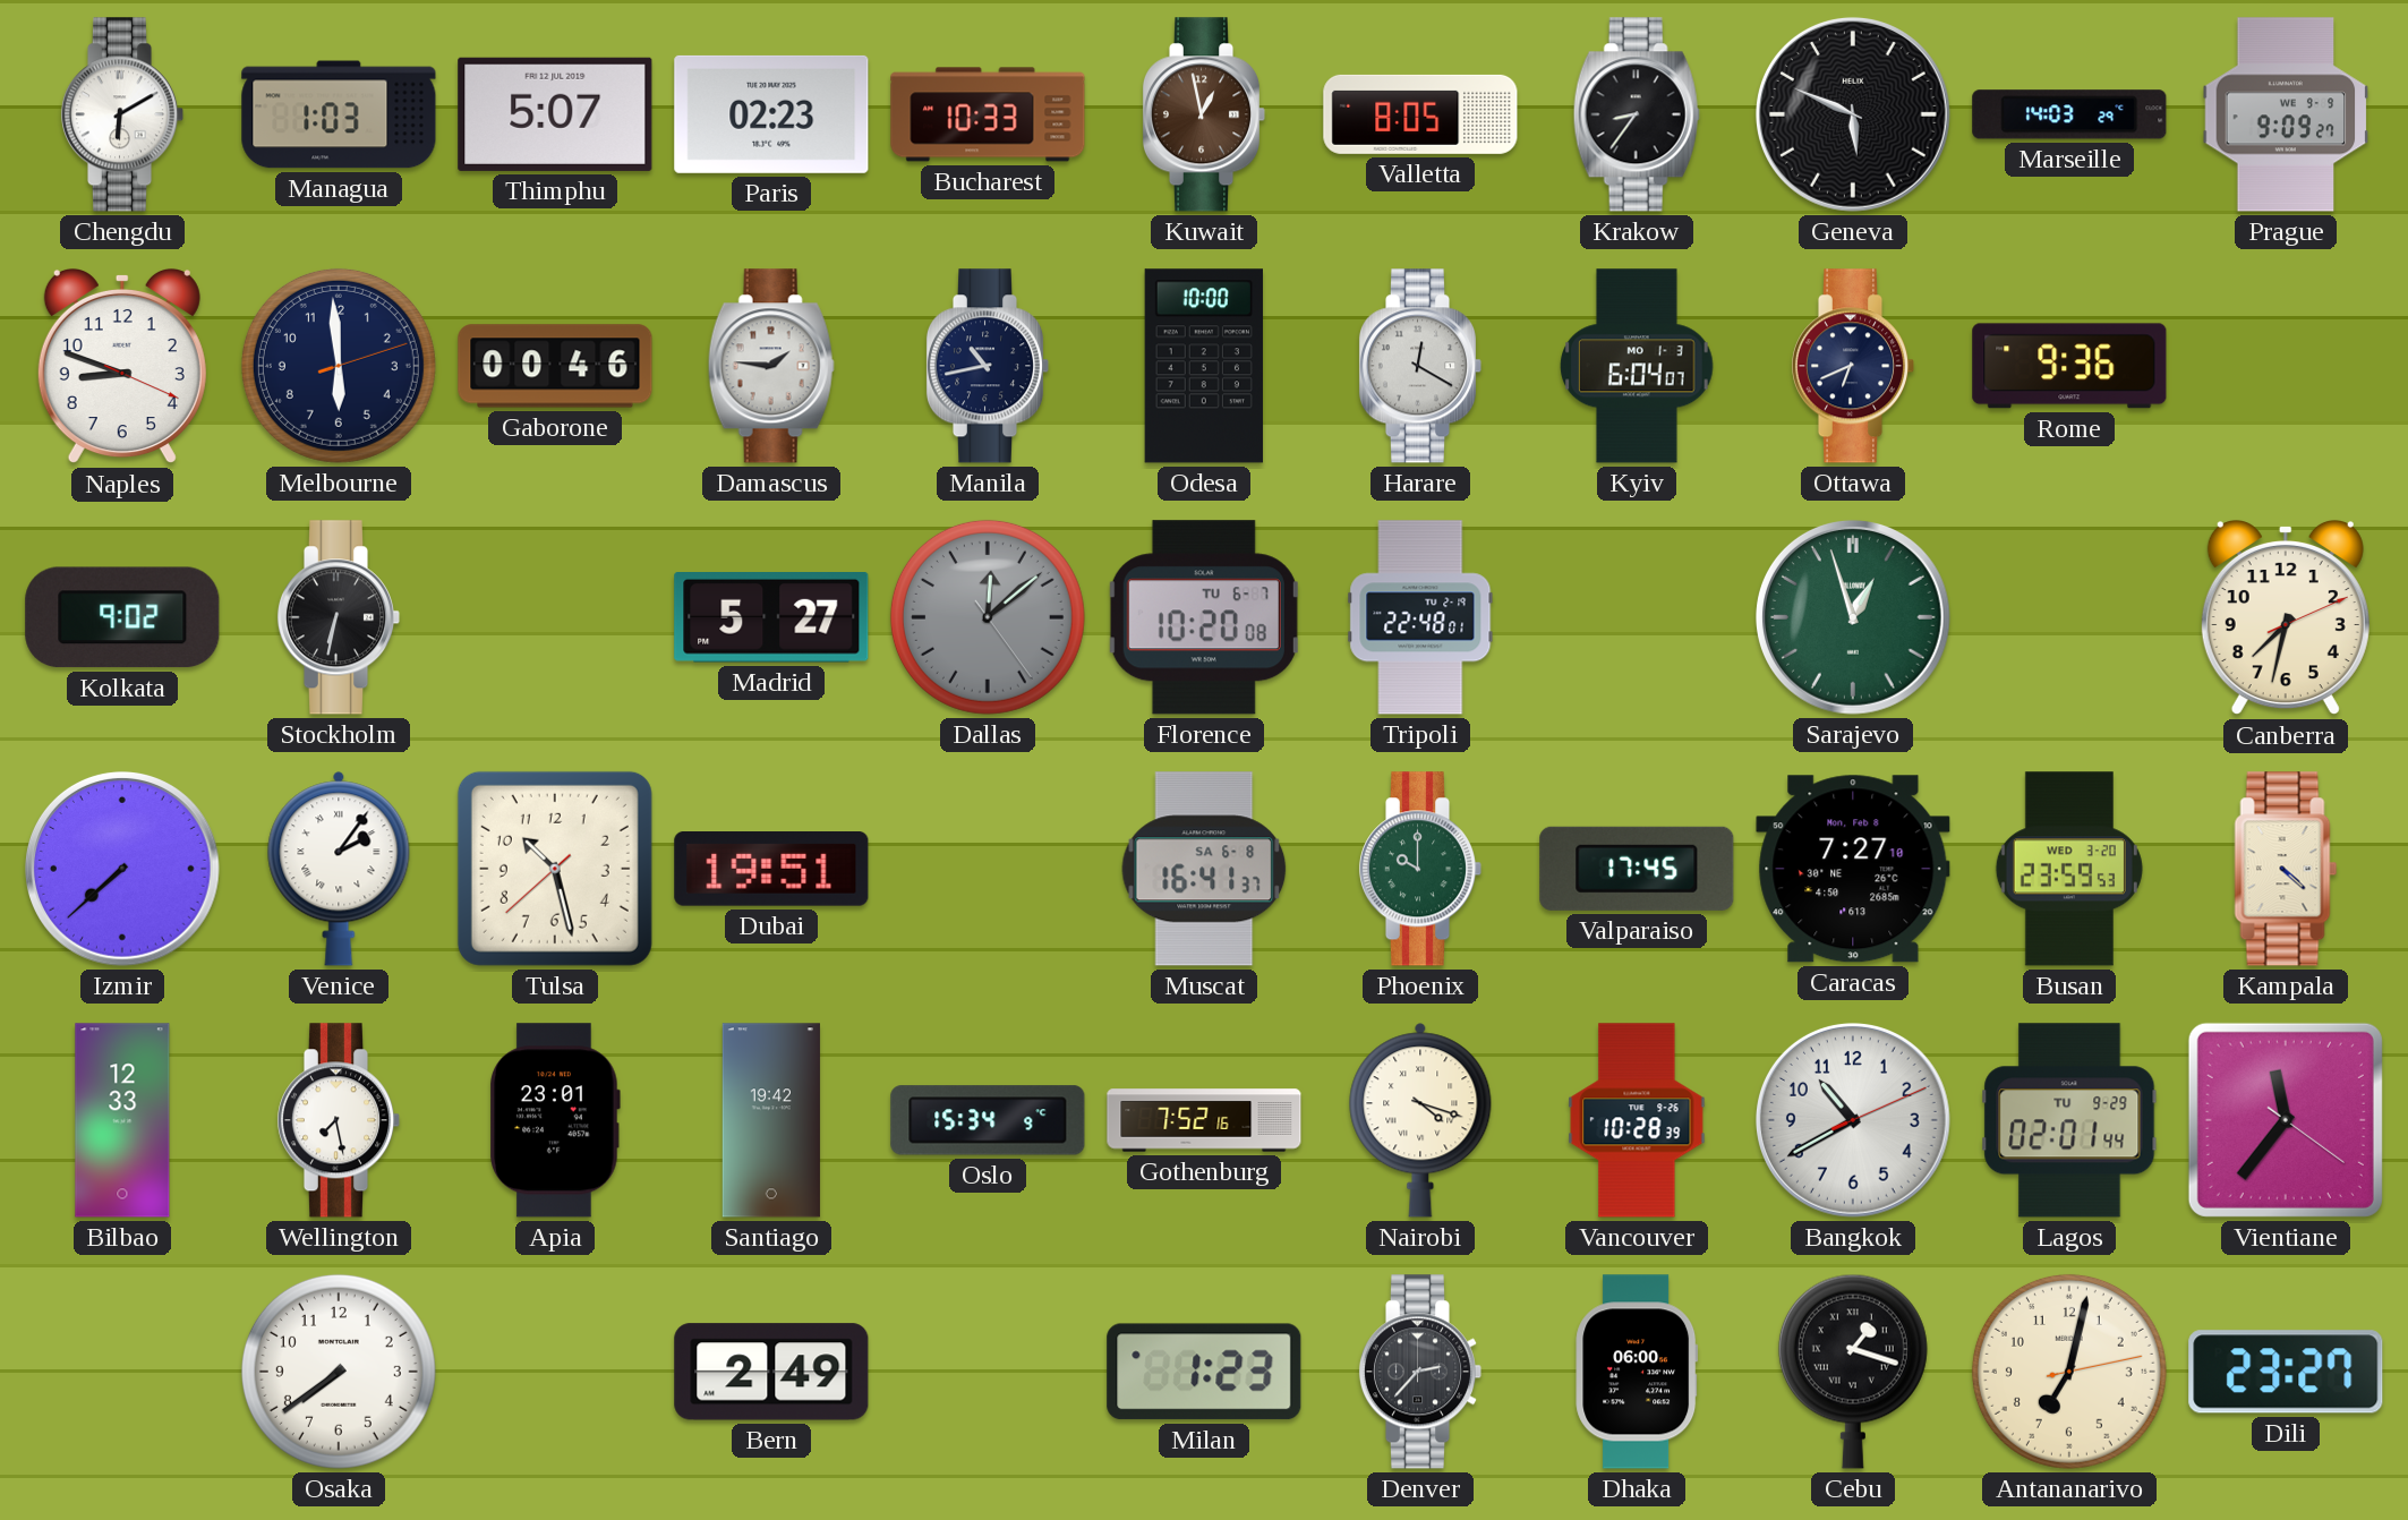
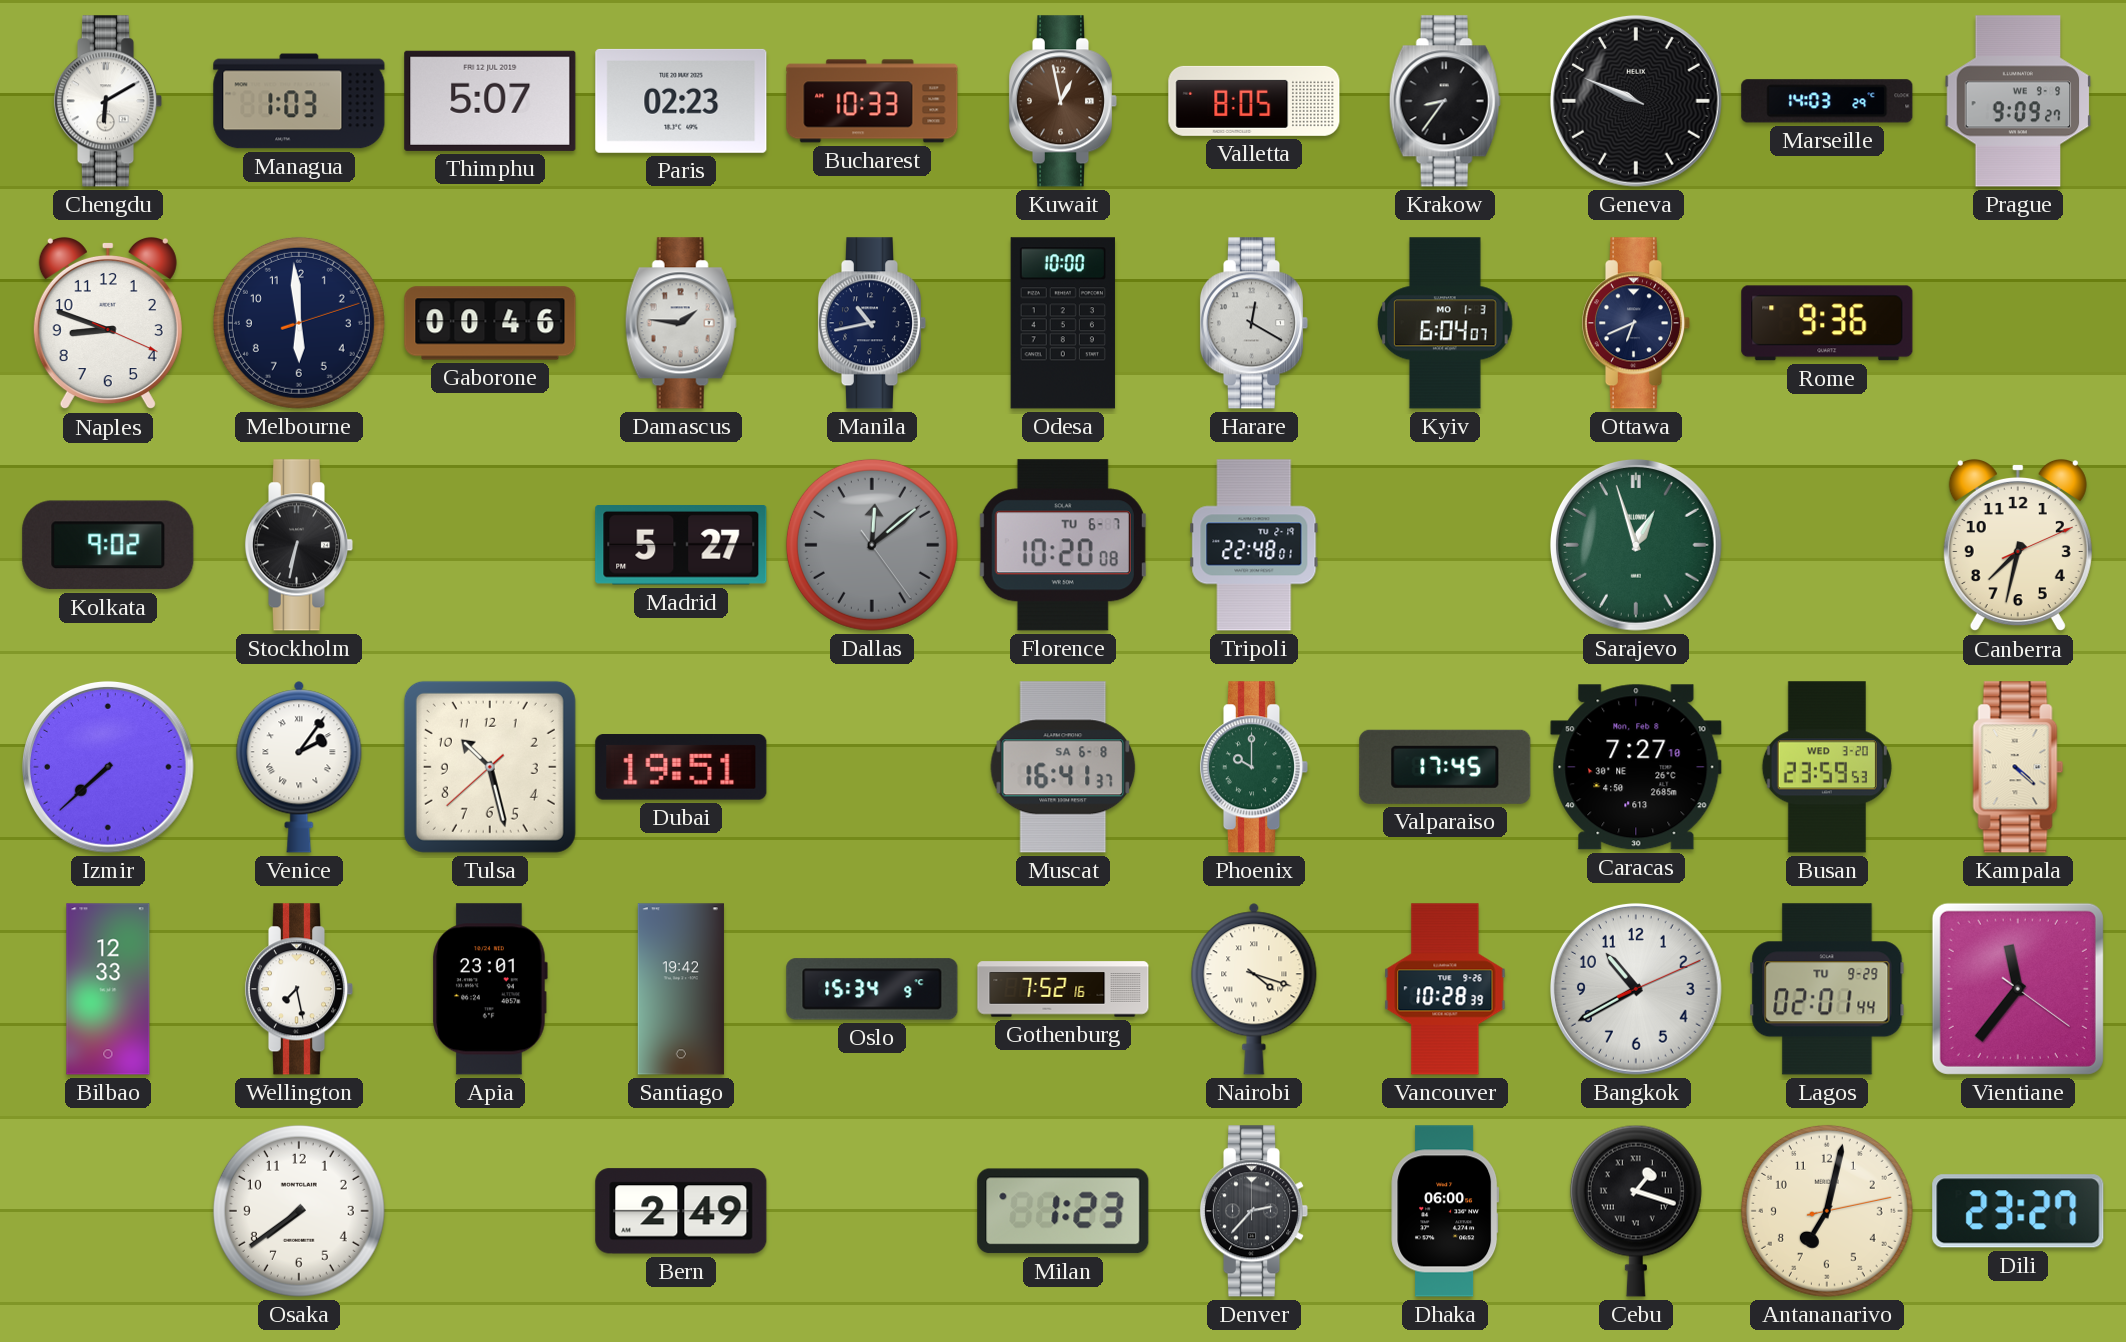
Geneva: 5:49 -> 9:49 (1636, 101)
